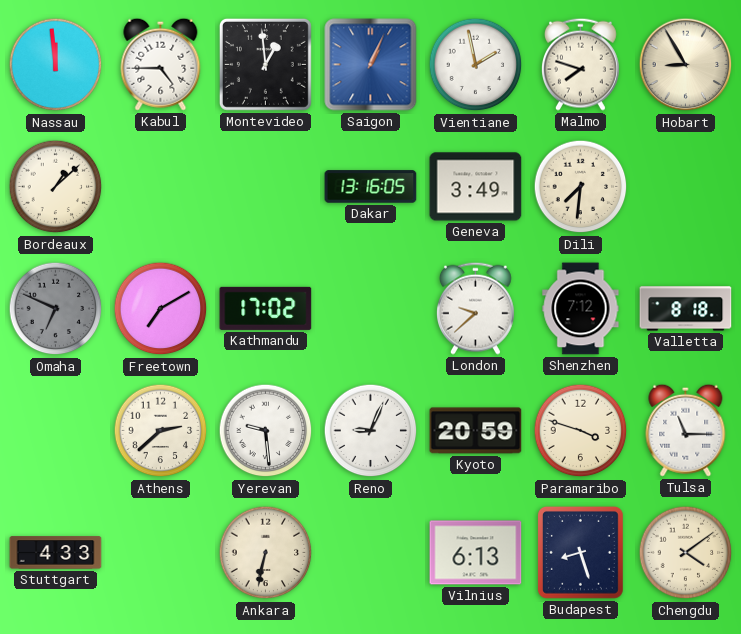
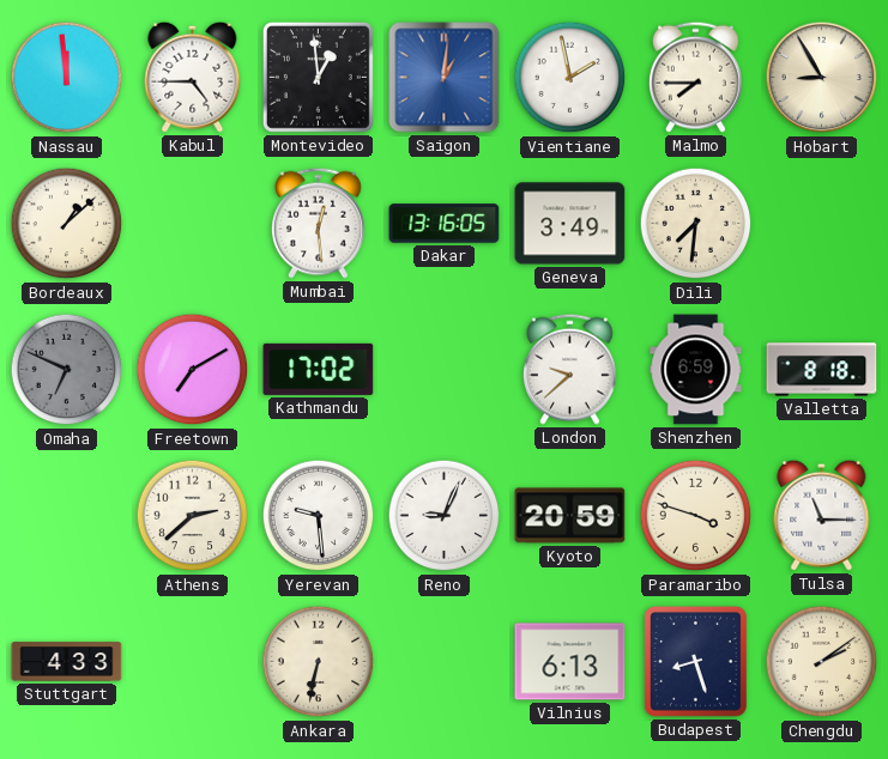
Saigon: 1:04 -> 1:01 (445, 78)
Malmo: 7:48 -> 7:45 (695, 77)
Mumbai: none -> 12:29 (318, 223)
Shenzhen: 7:12 -> 6:59 (696, 370)
Chengdu: 4:09 -> 2:09 (822, 662)
